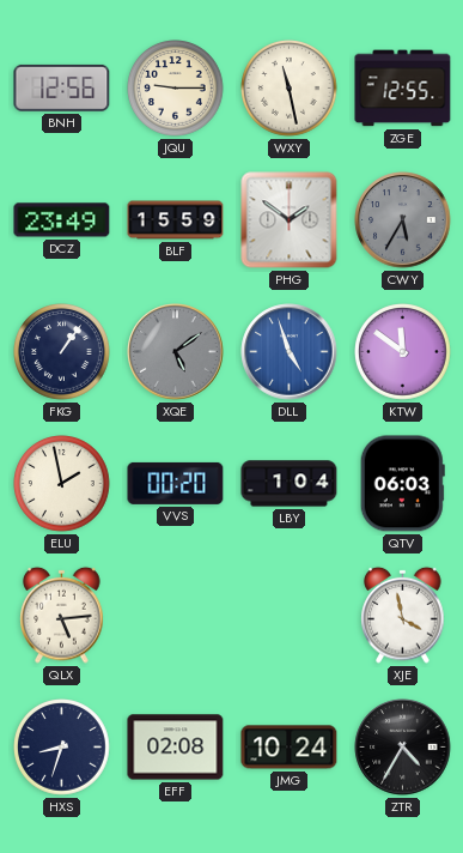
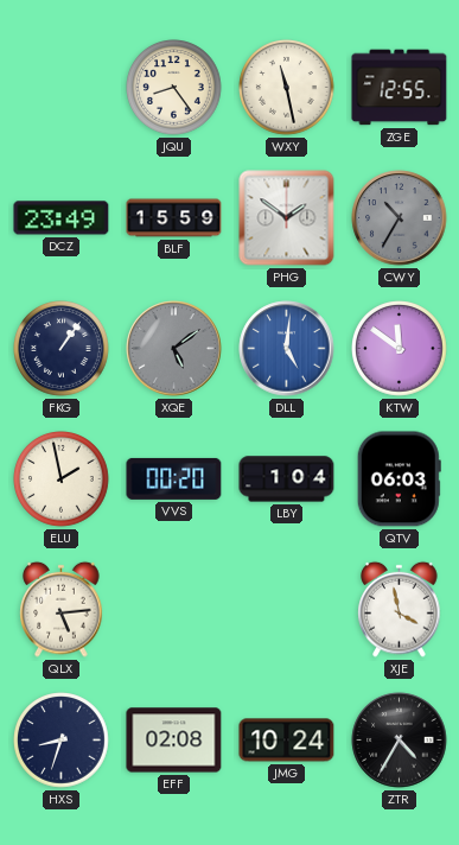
BNH: 12:56 -> none (62, 87)
JQU: 9:15 -> 8:24 (174, 88)
CWY: 5:35 -> 10:35 (400, 218)
DLL: 4:57 -> 5:01 (287, 349)
